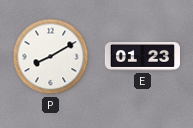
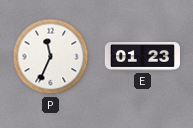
P: 8:10 -> 11:34 (51, 57)
